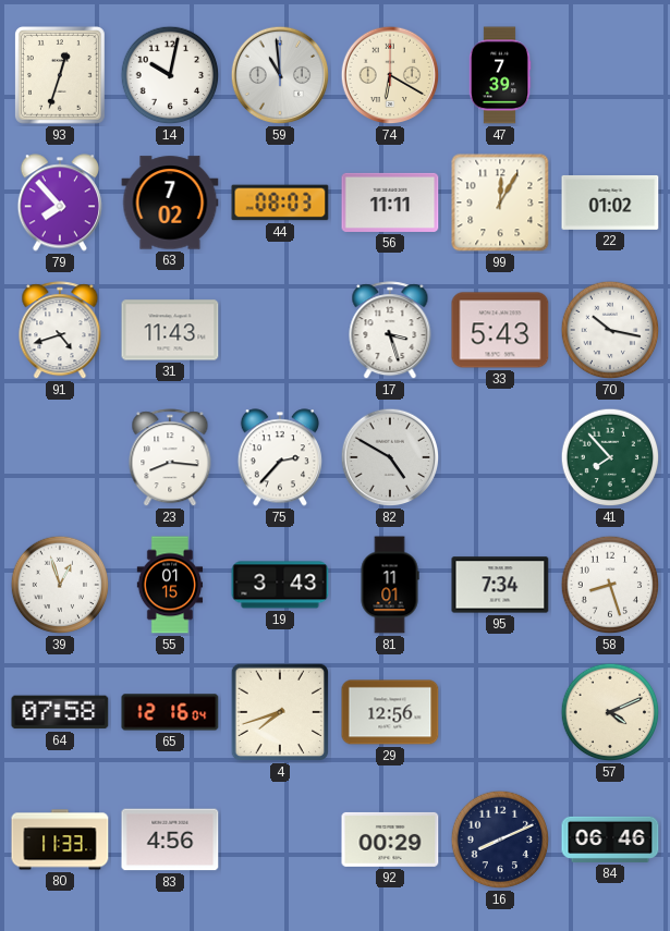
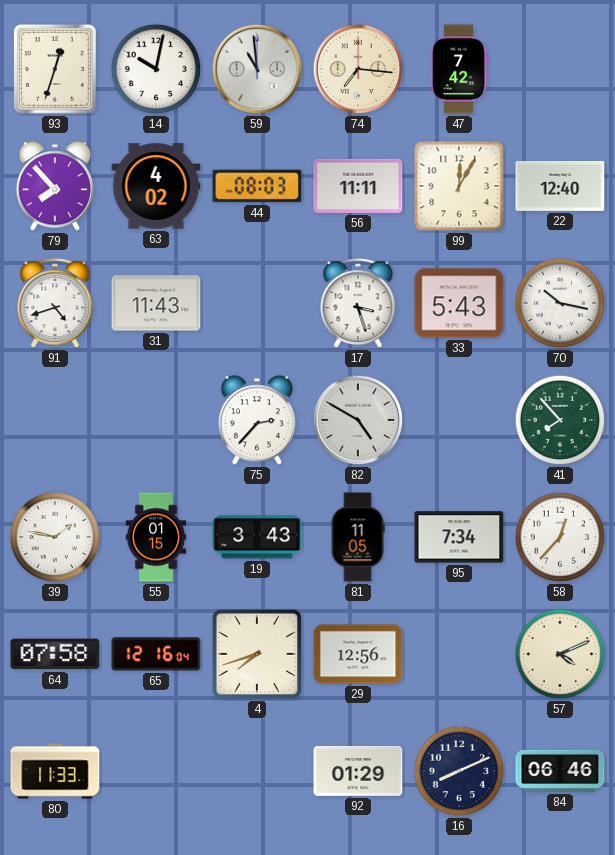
74: 6:20 -> 7:16 (358, 69)
47: 7:39 -> 7:42 (459, 69)
63: 7:02 -> 4:02 (156, 186)
22: 01:02 -> 12:40 (560, 186)
23: 8:16 -> none (170, 458)
39: 12:57 -> 1:47 (55, 537)
81: 11:01 -> 11:05 (358, 537)
58: 8:27 -> 12:37 (560, 537)
83: 4:56 -> none (170, 840)
92: 00:29 -> 01:29 (358, 771)
